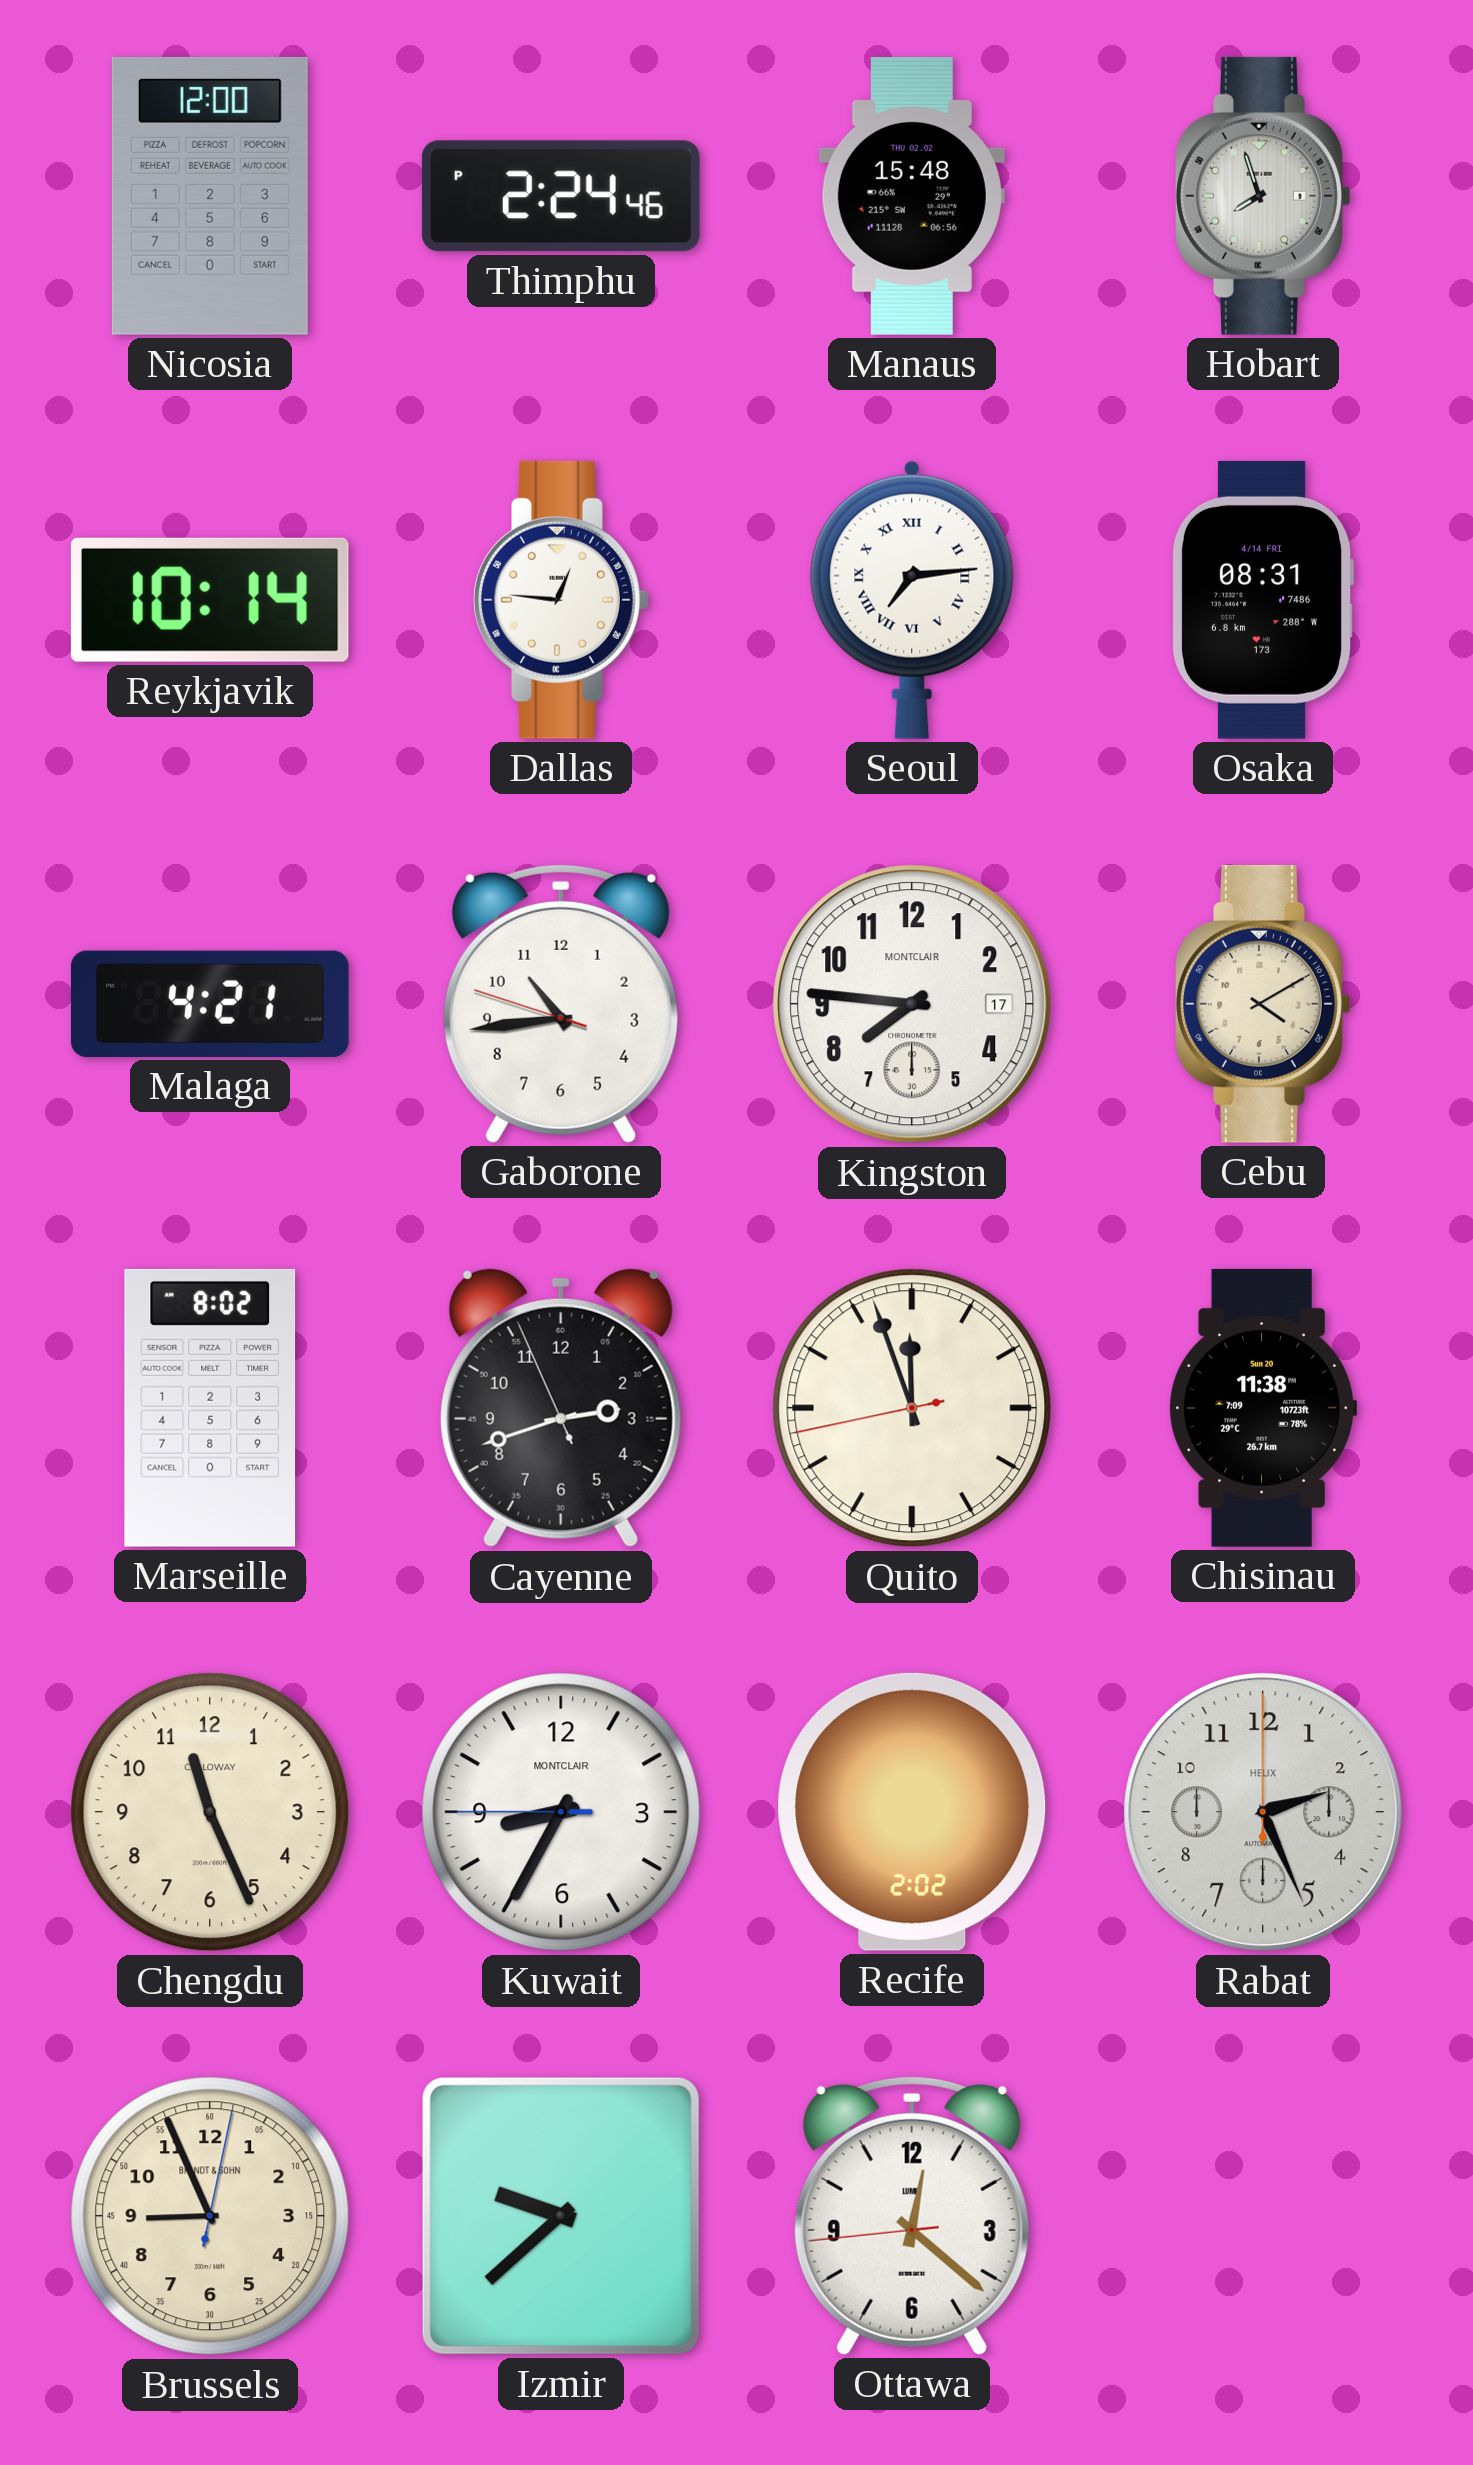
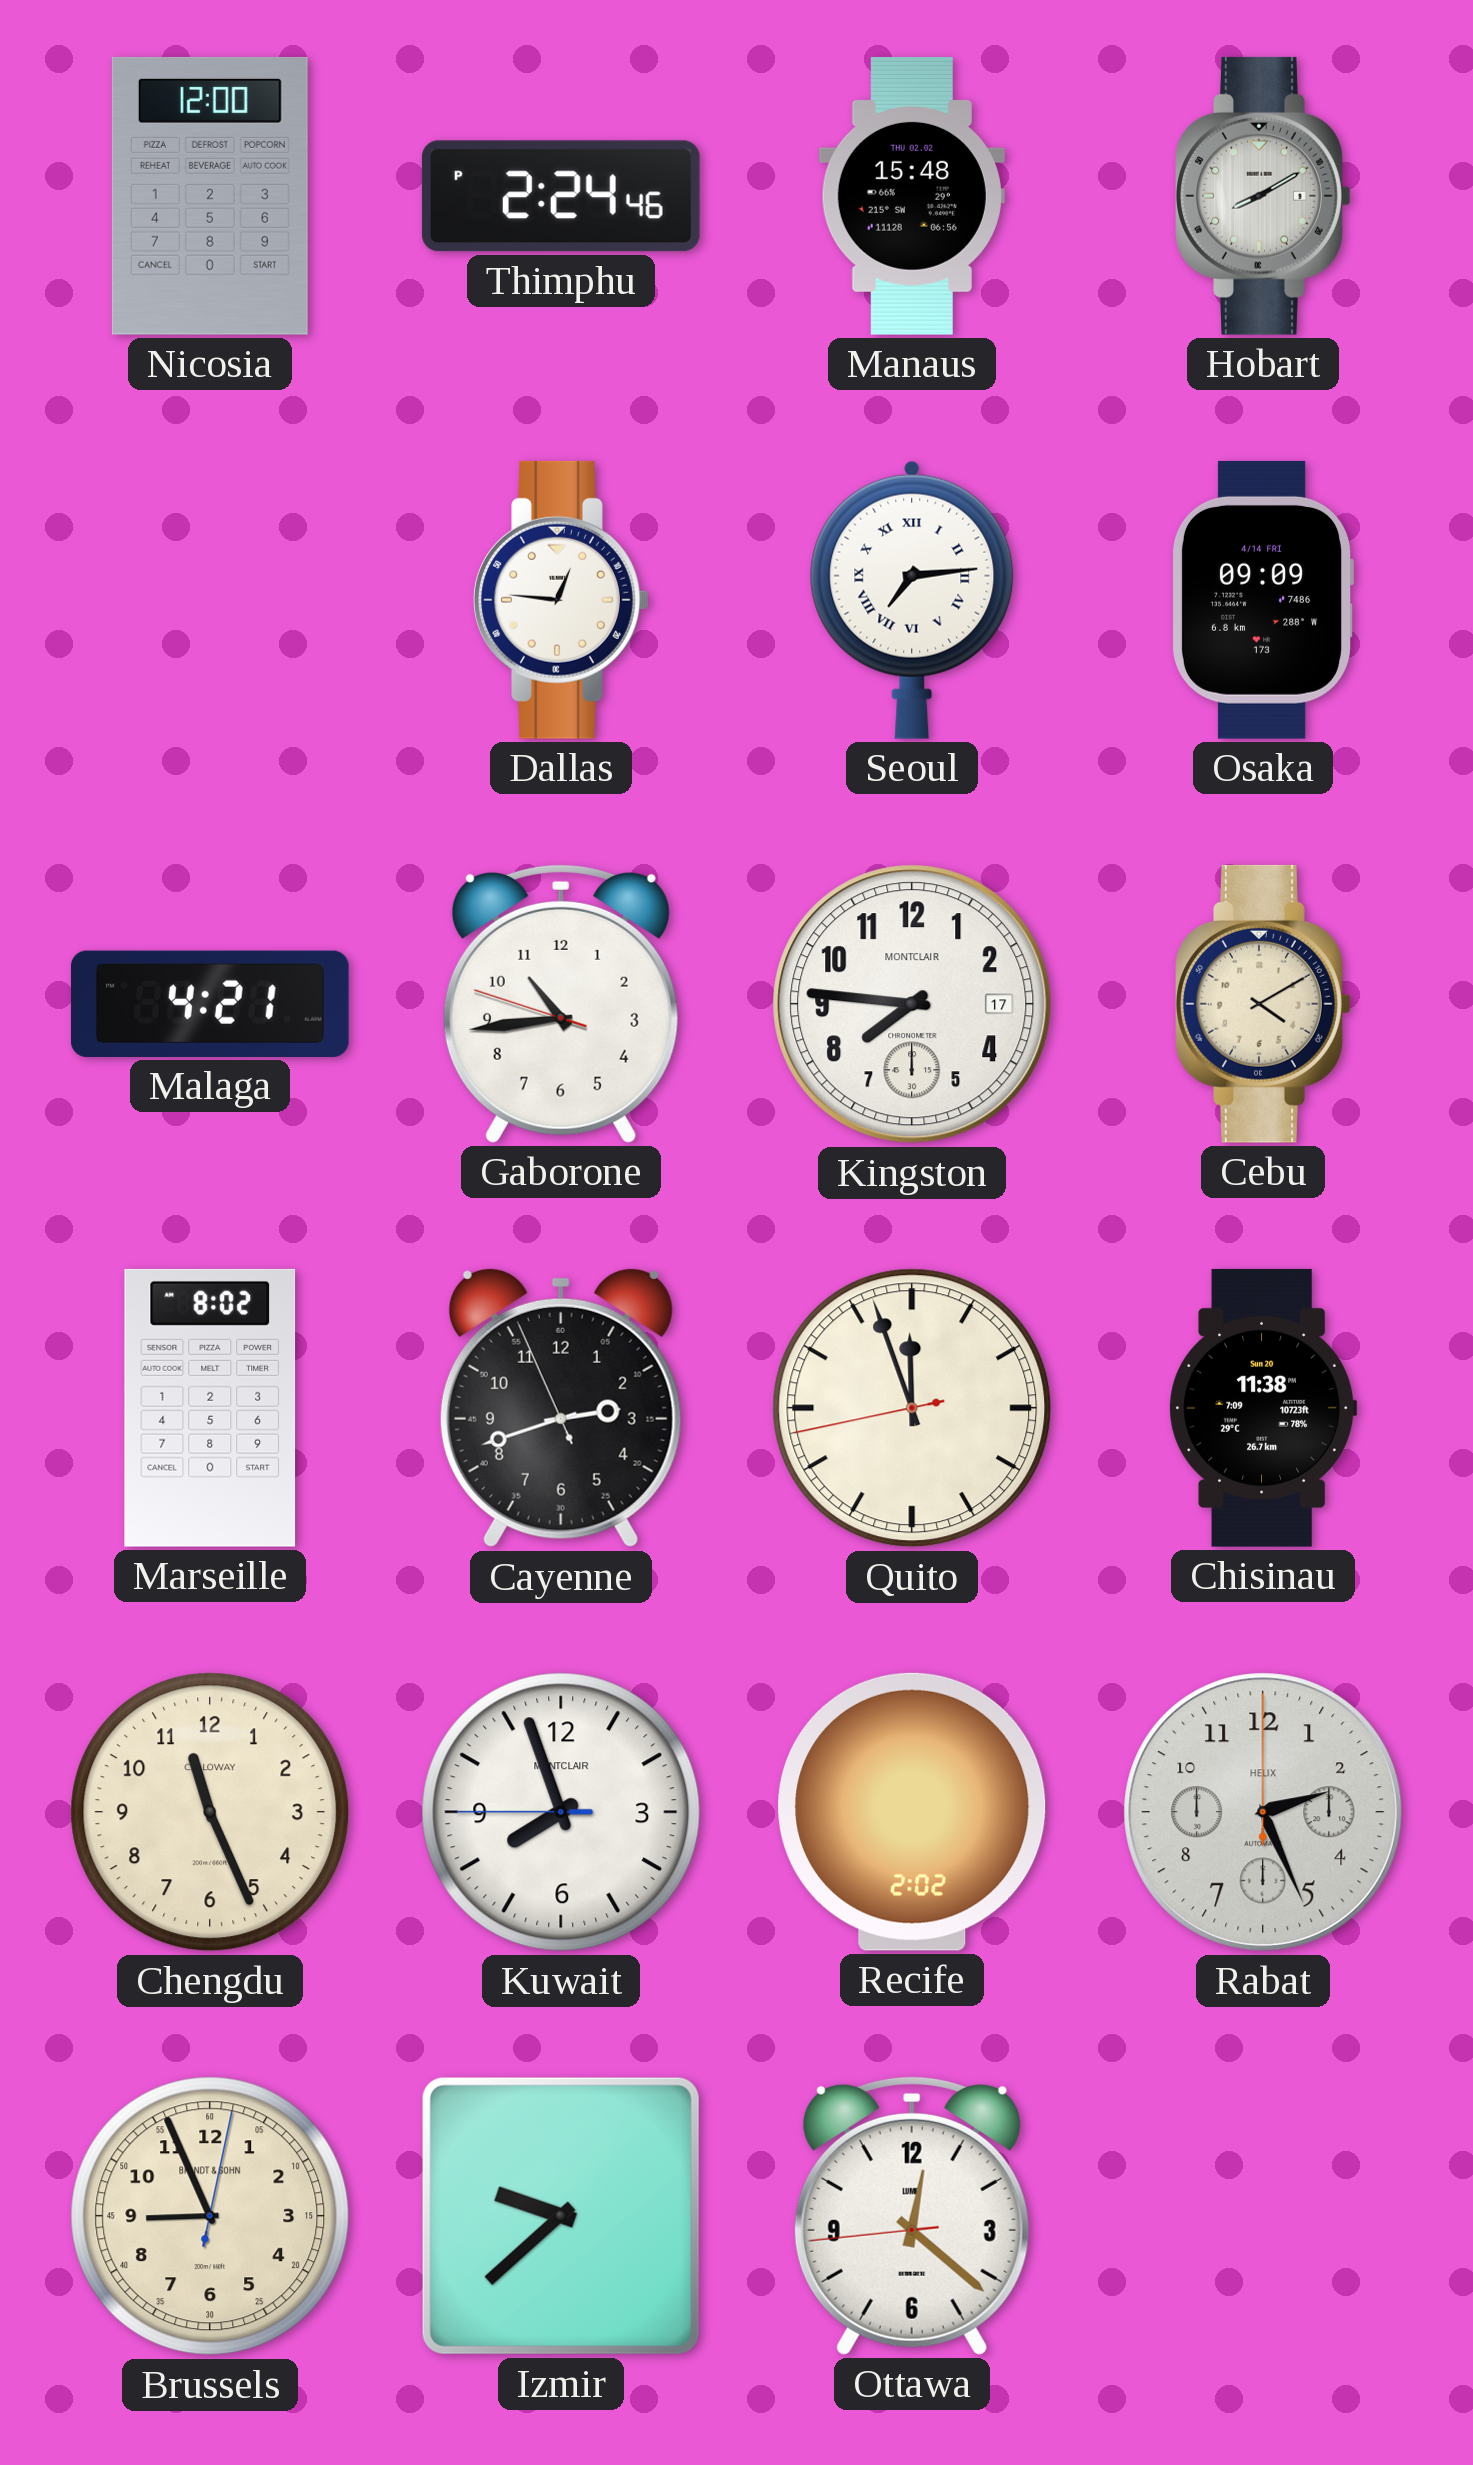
Hobart: 7:57 -> 8:10 (1263, 196)
Reykjavik: 10:14 -> none (210, 600)
Osaka: 08:31 -> 09:09 (1262, 600)
Kuwait: 8:34 -> 7:56 (561, 1812)
